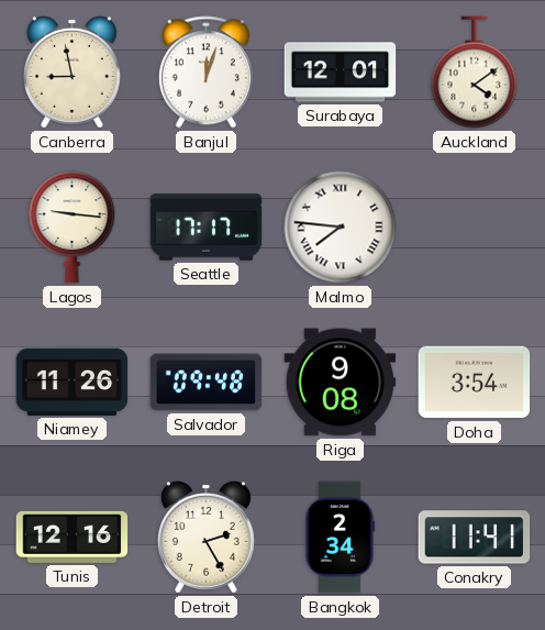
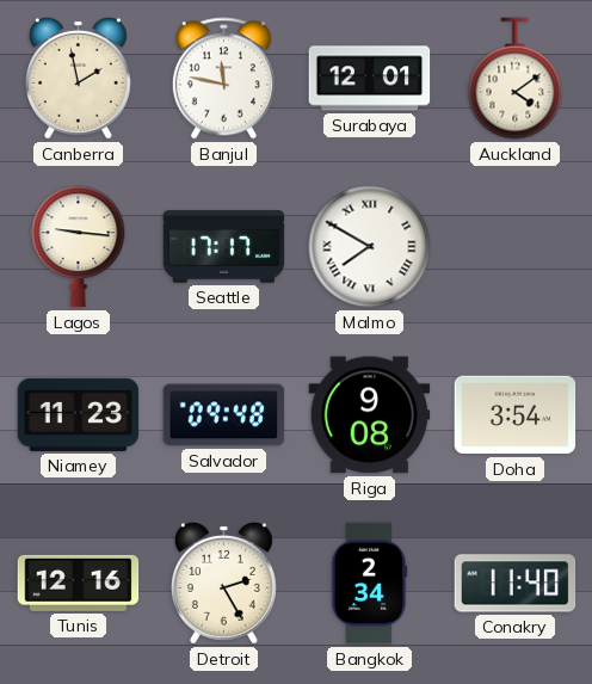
Canberra: 8:58 -> 1:58 (78, 78)
Banjul: 12:03 -> 11:47 (223, 79)
Malmo: 7:46 -> 7:50 (370, 247)
Niamey: 11:26 -> 11:23 (79, 414)
Conakry: 11:41 -> 11:40 (516, 584)
